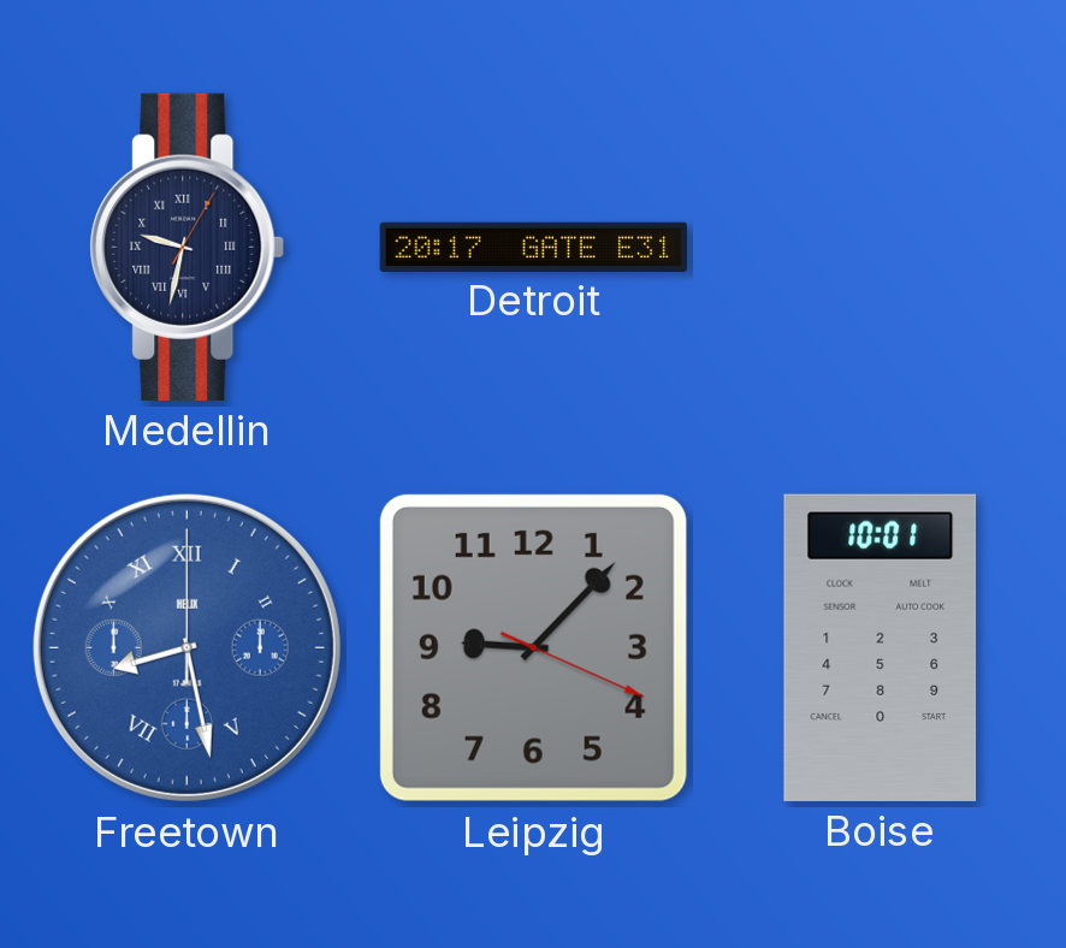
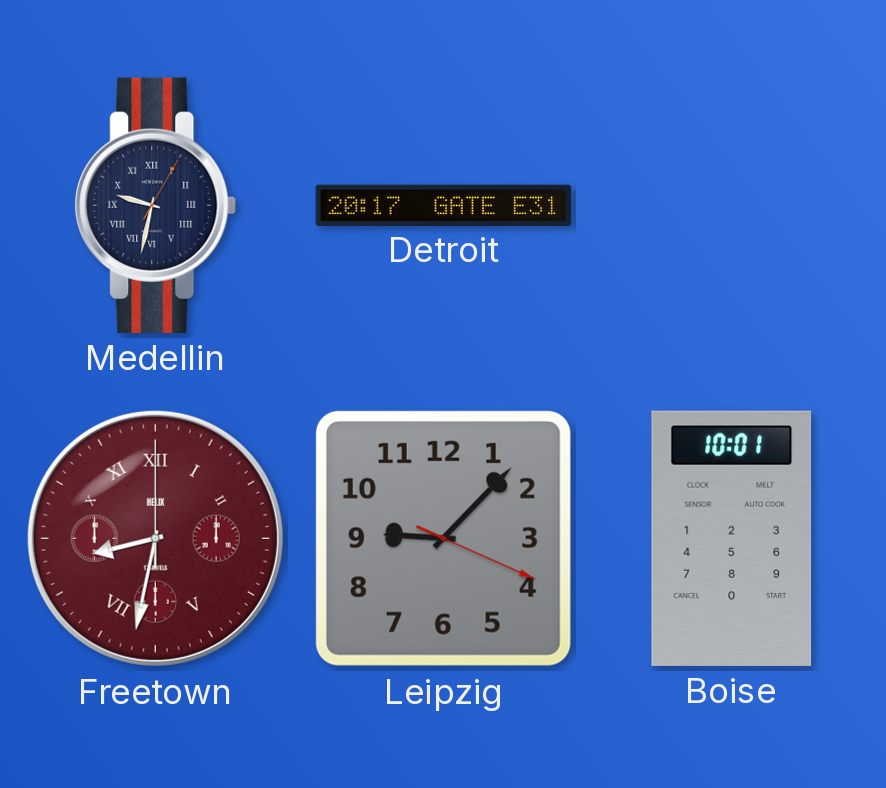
Freetown: 8:28 -> 8:32 (155, 538)
Freetown dial: blue -> burgundy (155, 538)
